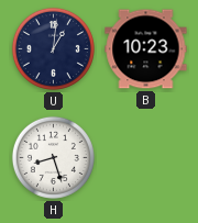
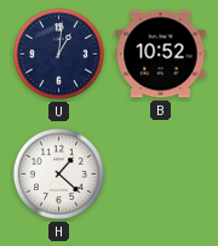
B: 10:23 -> 10:52 (161, 55)
H: 8:27 -> 1:22 (58, 173)
